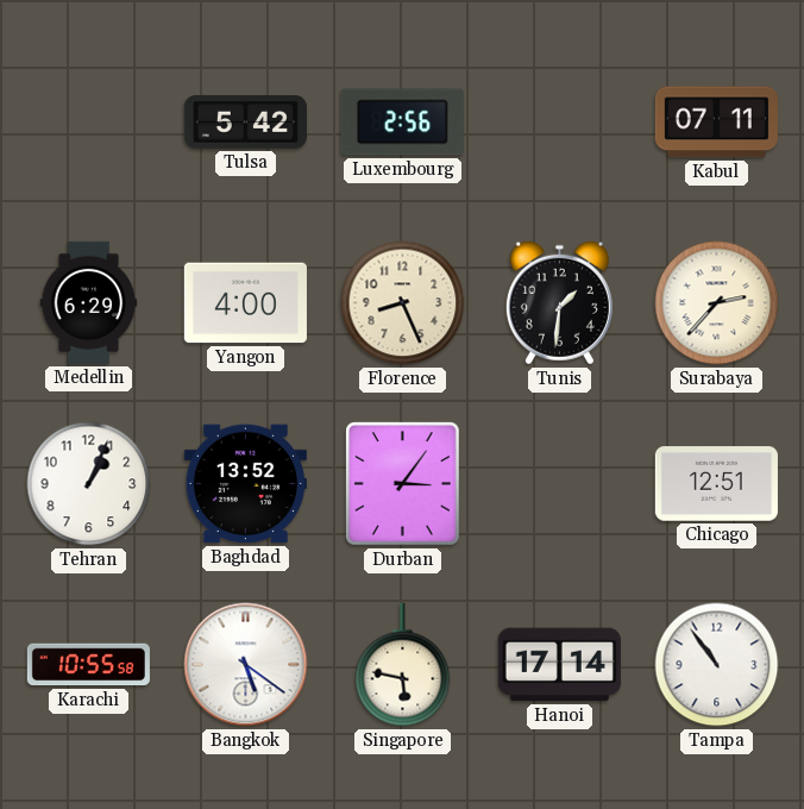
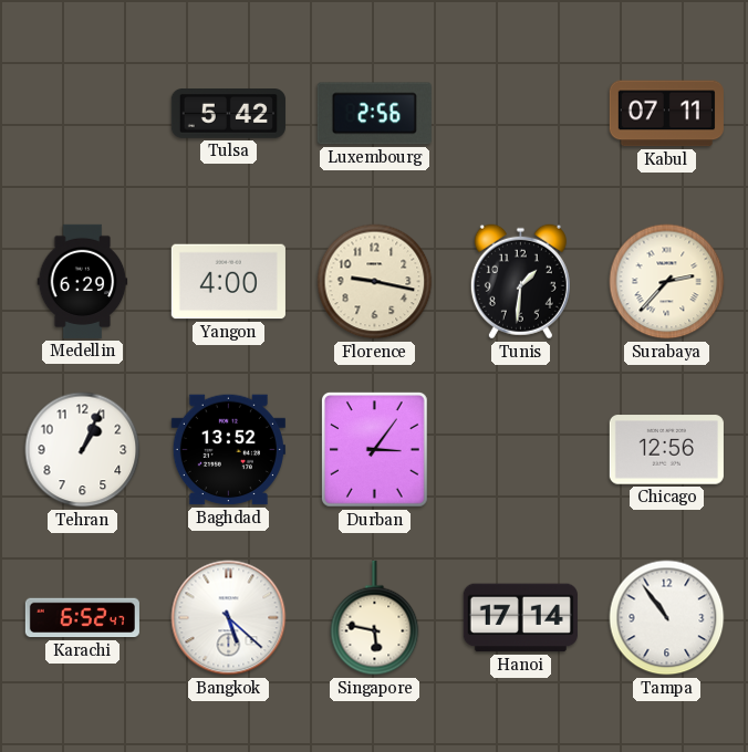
Florence: 8:26 -> 9:17 (375, 282)
Chicago: 12:51 -> 12:56 (666, 450)
Karachi: 10:55 -> 6:52 (82, 618)
Bangkok: 5:21 -> 5:22 (229, 618)
